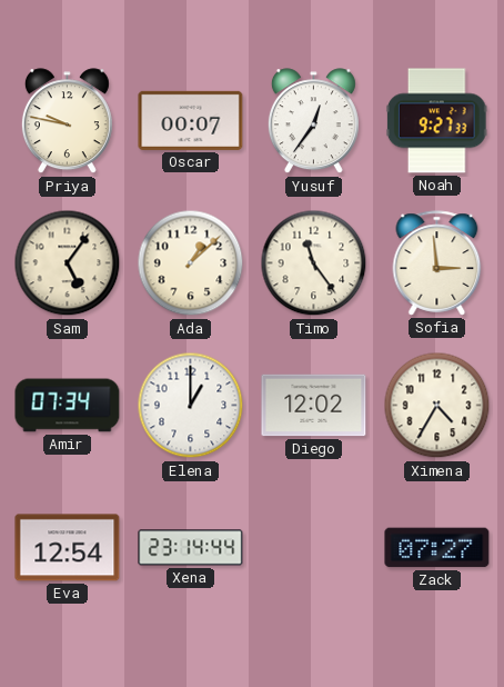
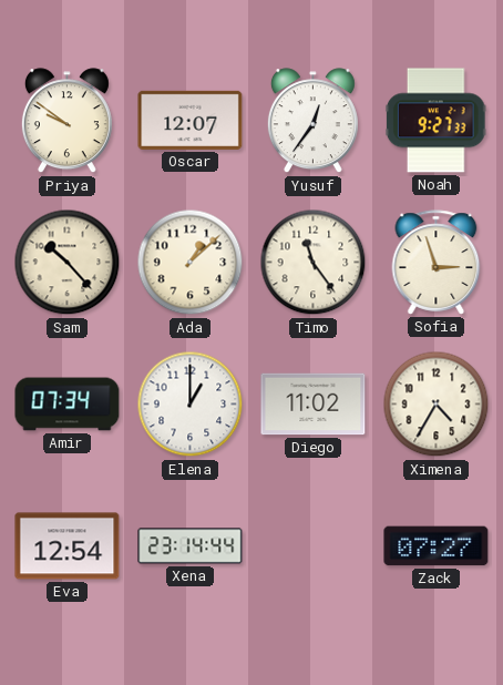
Priya: 9:47 -> 9:51 (66, 121)
Oscar: 00:07 -> 12:07 (191, 120)
Sam: 5:06 -> 10:23 (68, 263)
Sofia: 2:59 -> 2:57 (437, 263)
Diego: 12:02 -> 11:02 (314, 405)
